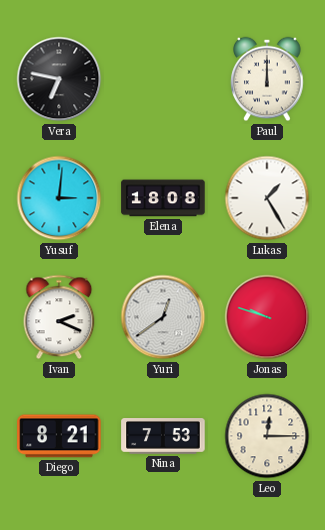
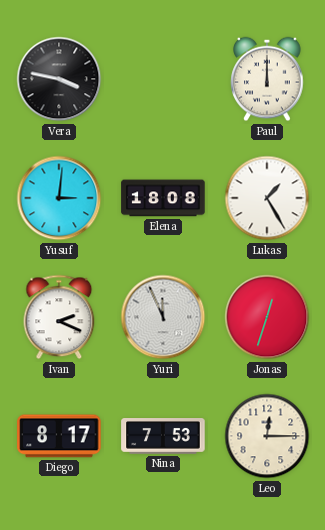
Vera: 6:47 -> 3:47 (59, 79)
Yuri: 12:39 -> 11:56 (163, 317)
Jonas: 9:48 -> 12:33 (267, 317)
Diego: 8:21 -> 8:17 (59, 436)
